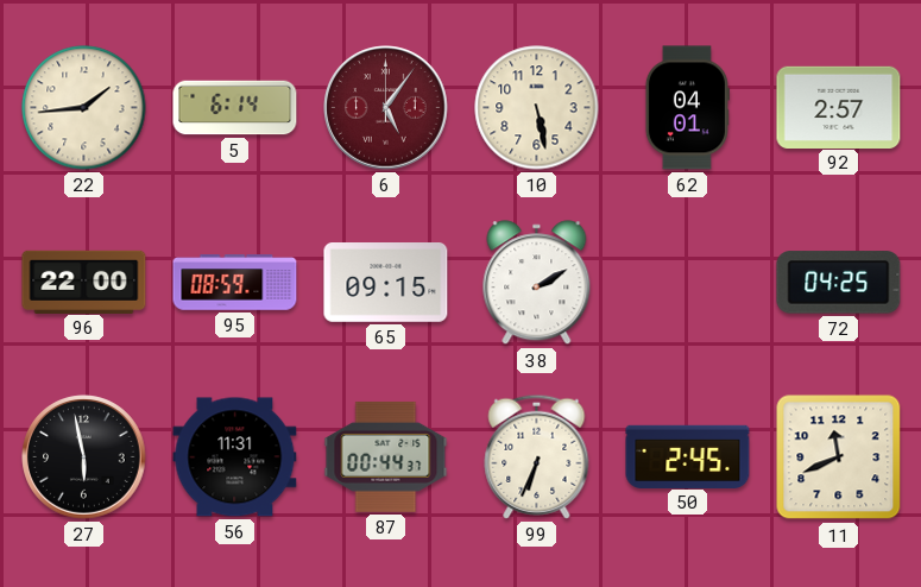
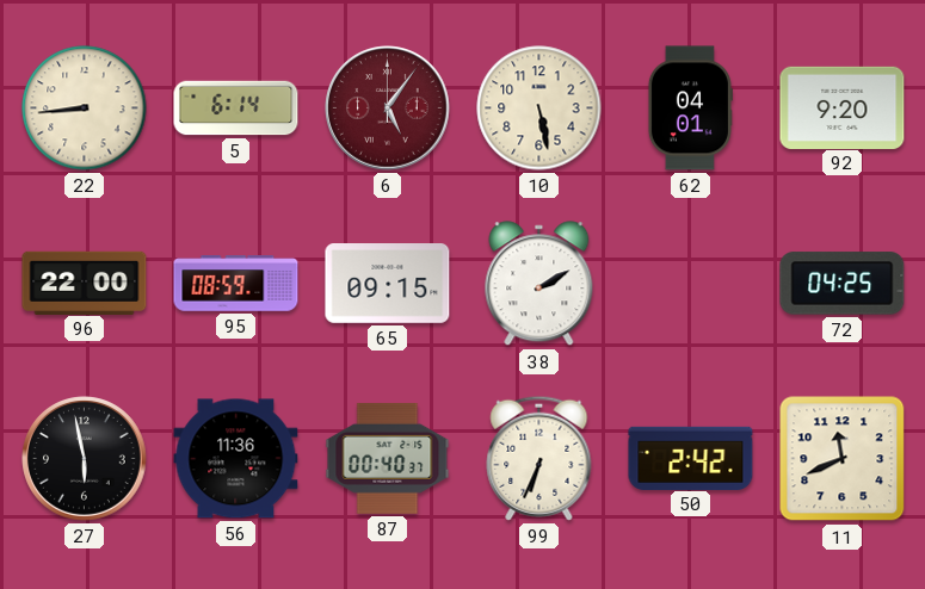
22: 1:44 -> 8:44 (85, 108)
92: 2:57 -> 9:20 (843, 107)
56: 11:31 -> 11:36 (236, 459)
87: 00:44 -> 00:40 (388, 458)
50: 2:45 -> 2:42 (691, 458)
